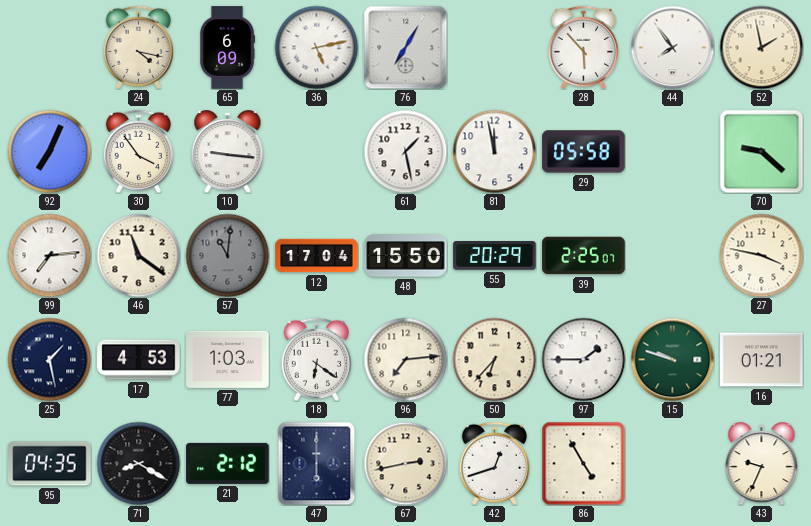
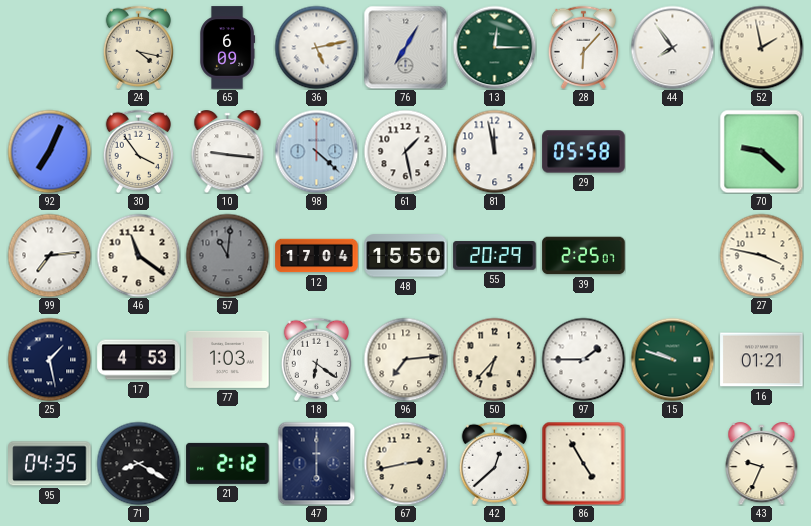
13: none -> 12:15 (494, 47)
28: 5:53 -> 6:07 (583, 47)
98: none -> 4:22 (316, 151)
42: 12:42 -> 12:38 (494, 463)
